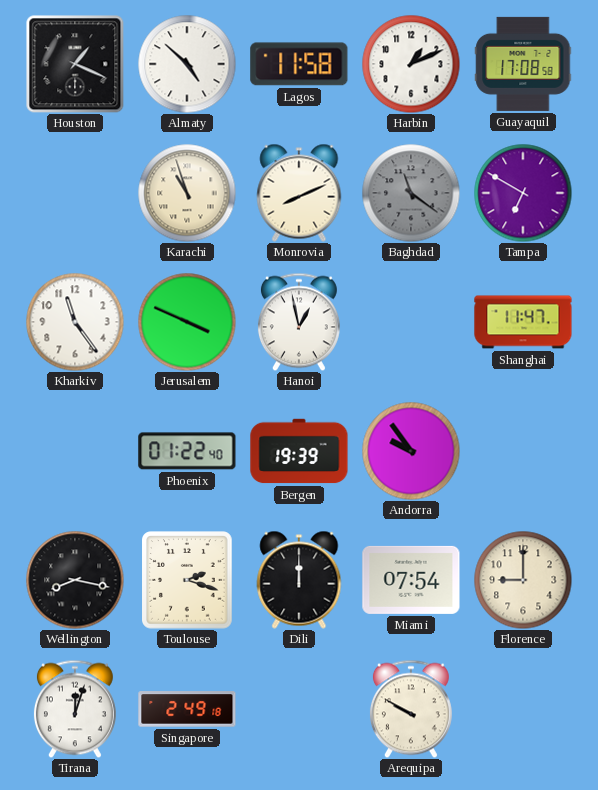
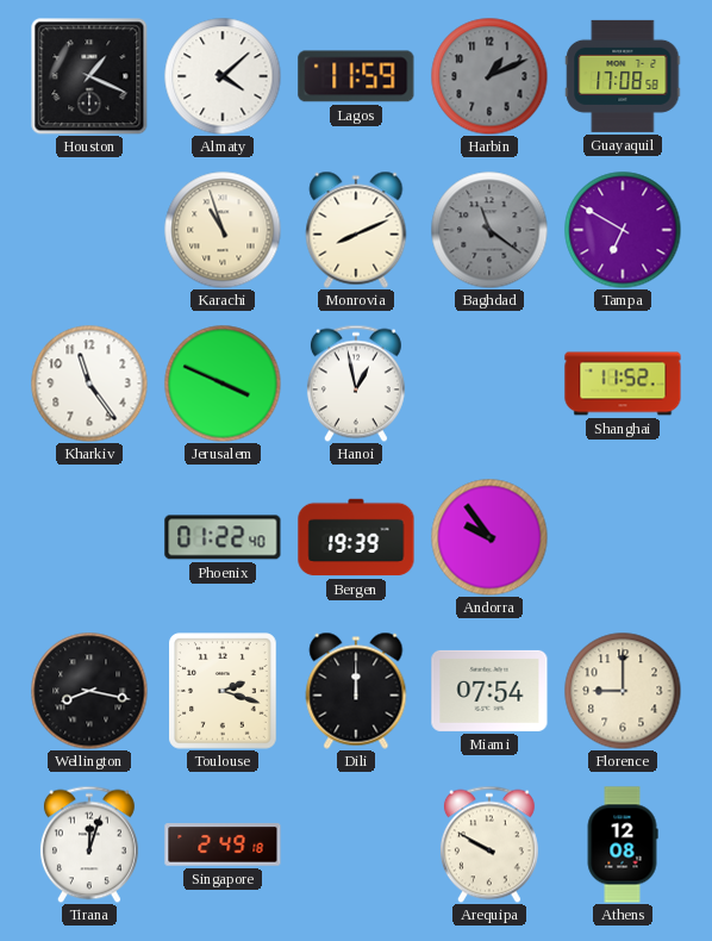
Almaty: 4:52 -> 4:08 (223, 76)
Lagos: 11:58 -> 11:59 (356, 76)
Harbin dial: white -> grey (489, 76)
Shanghai: 11:47 -> 11:52 (623, 384)
Athens: none -> 12:08 (623, 845)
